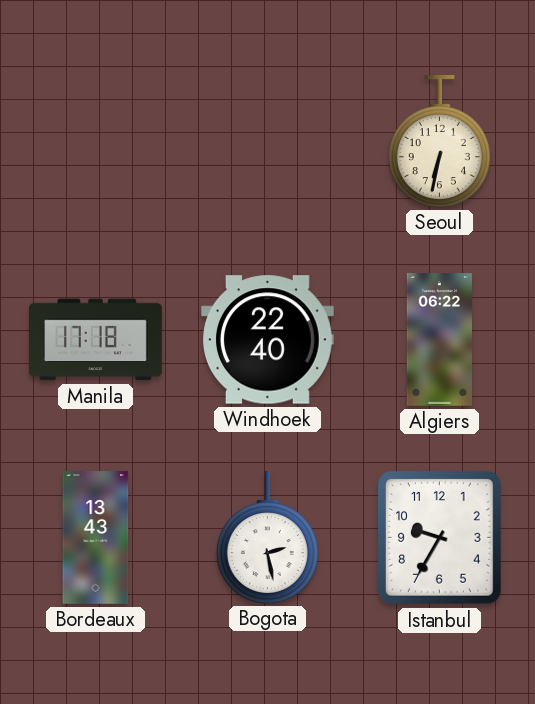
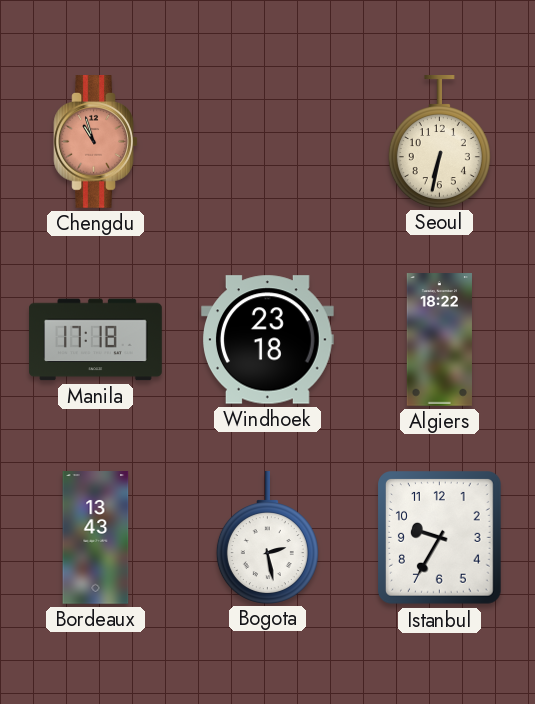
Chengdu: none -> 10:57 (96, 142)
Windhoek: 22:40 -> 23:18 (268, 340)
Algiers: 06:22 -> 18:22 (439, 340)
